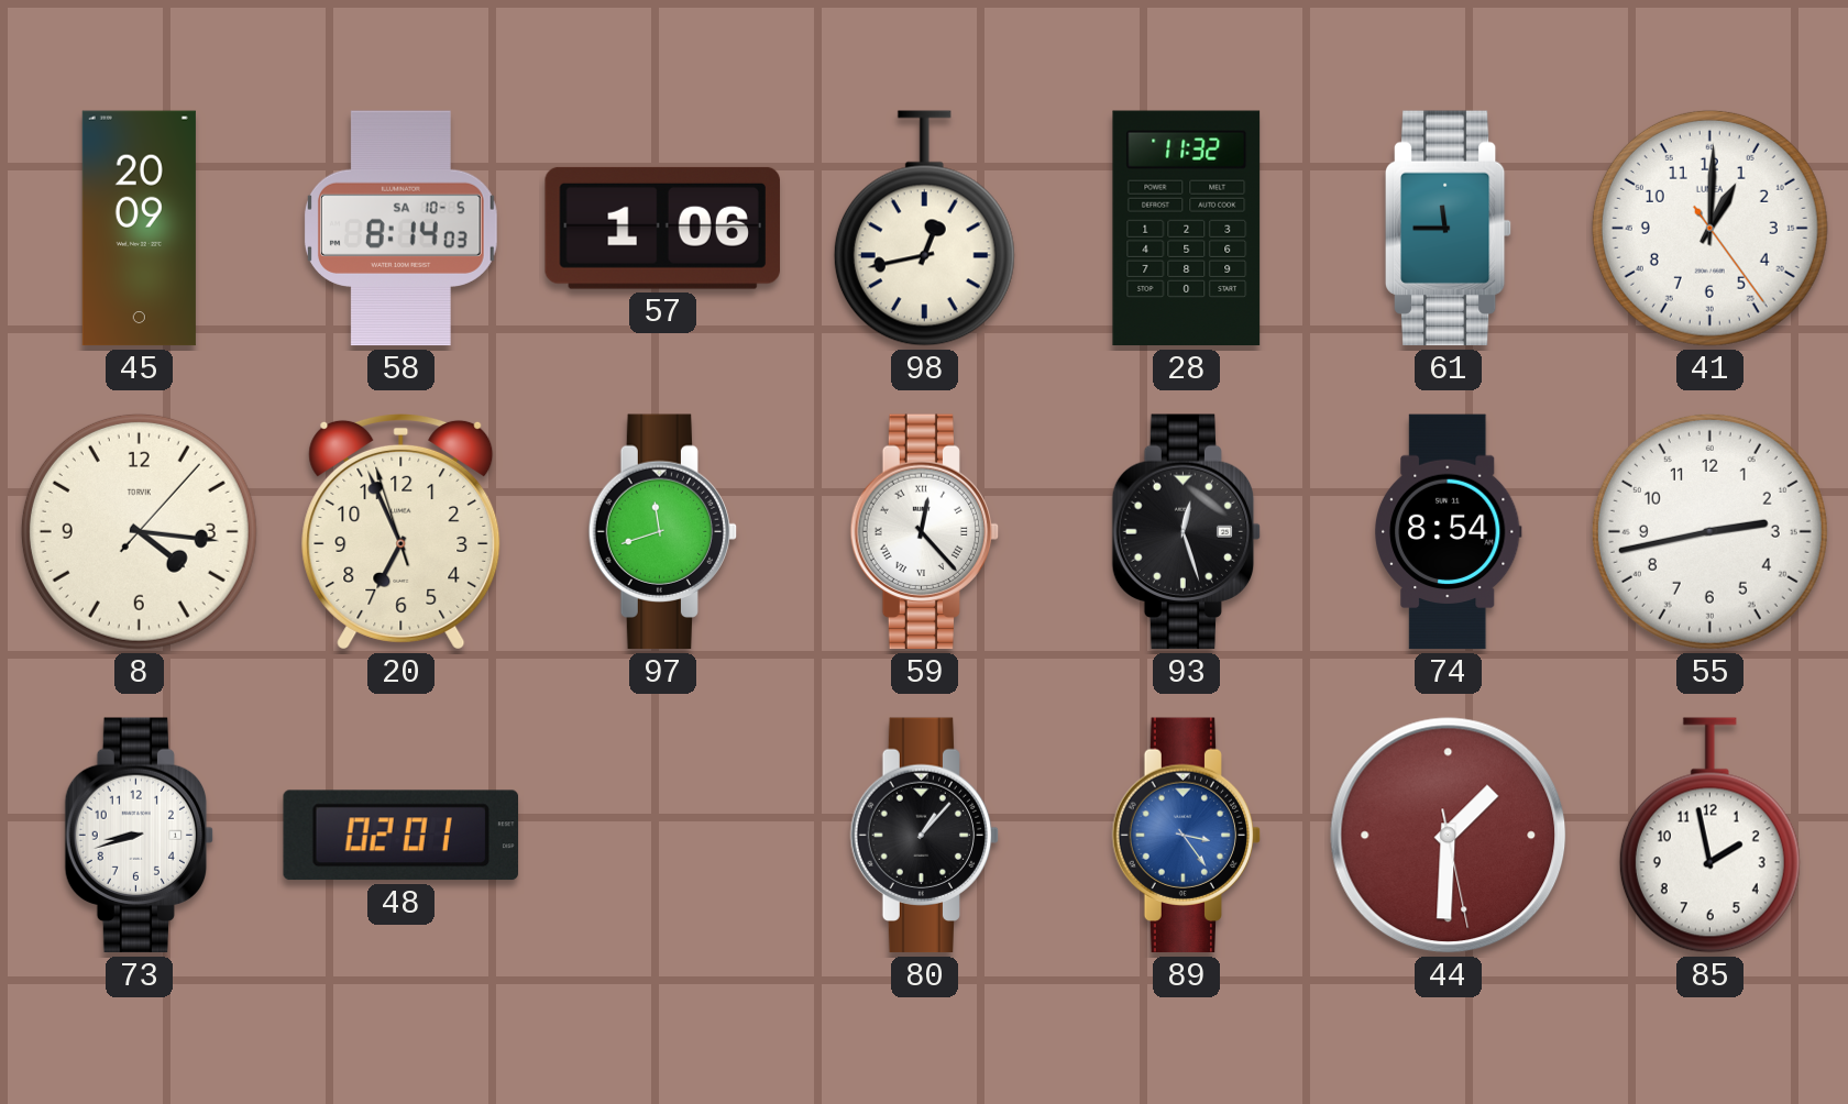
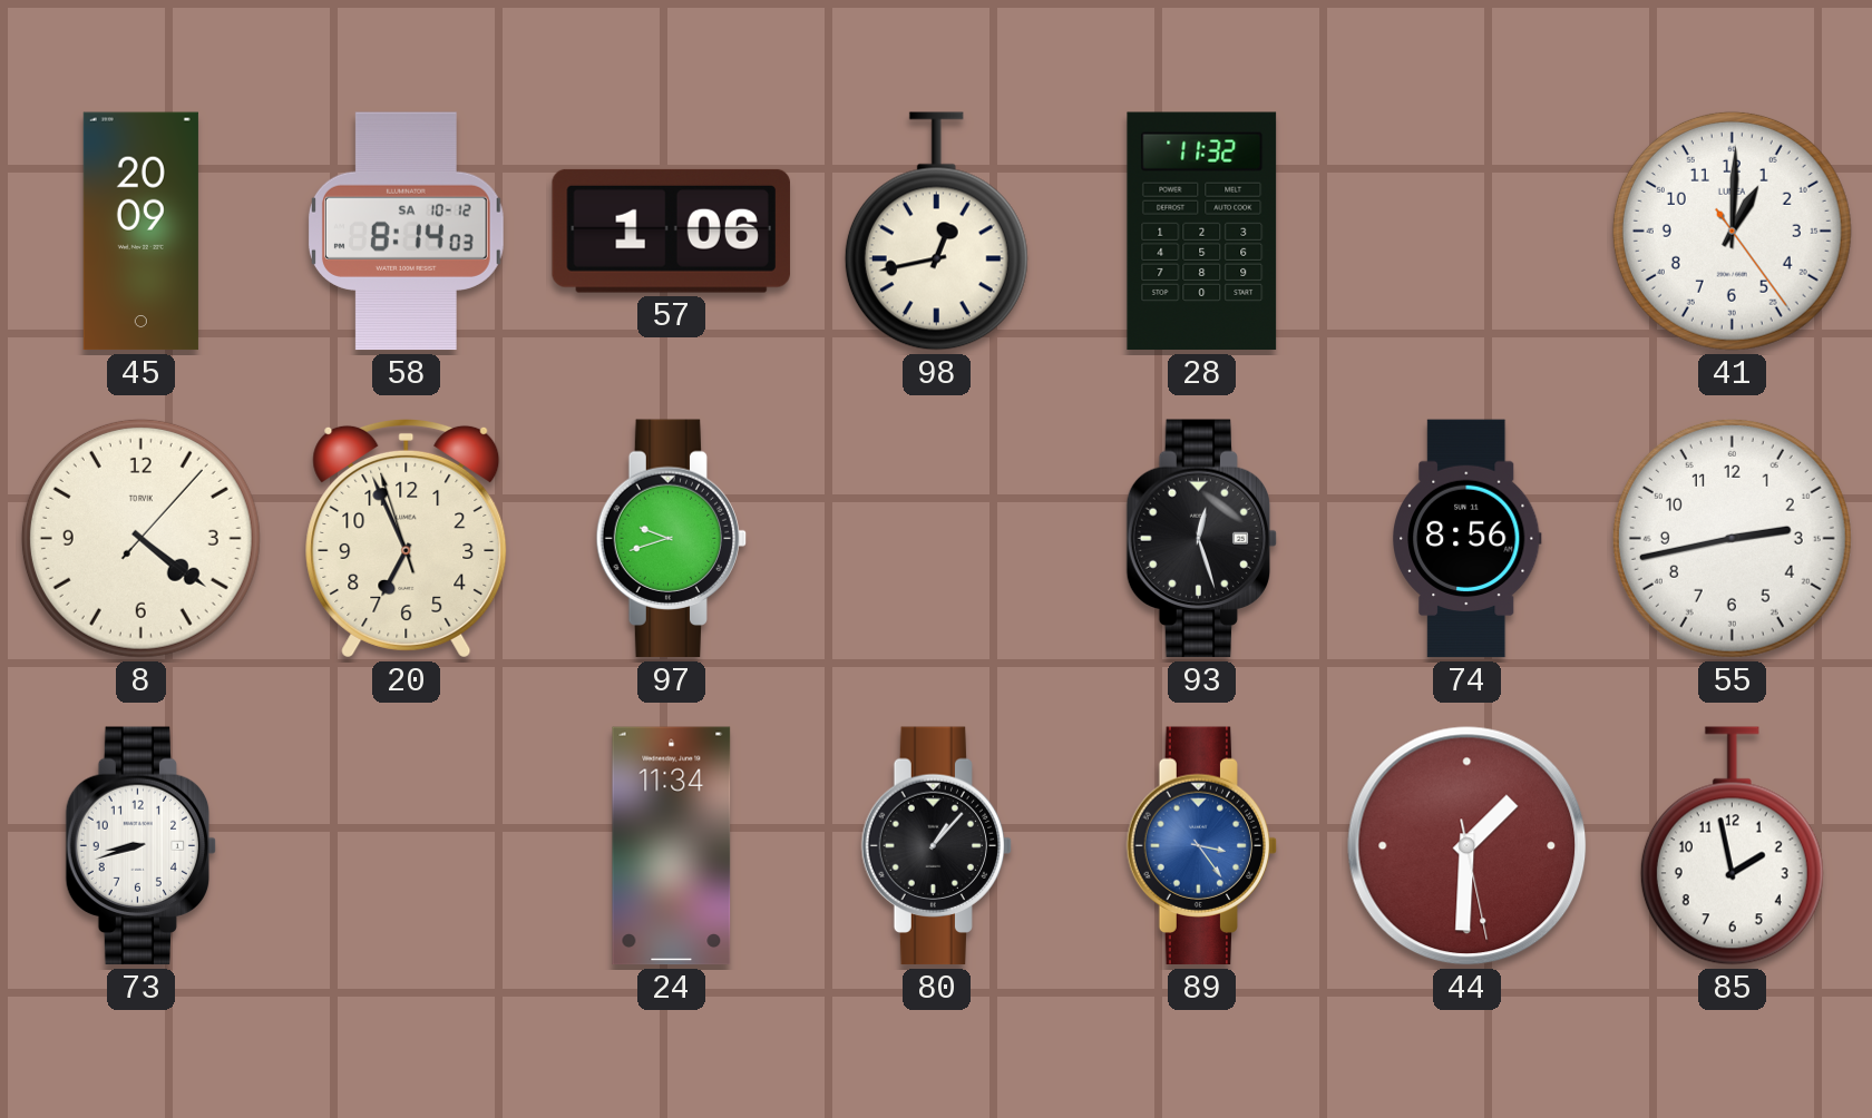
58 date: SA 10-5 -> SA 10-12 (406, 232)
61: 11:45 -> none (1448, 229)
8: 4:16 -> 4:21 (140, 538)
97: 11:42 -> 9:42 (672, 539)
59: 12:23 -> none (925, 532)
74: 8:54 -> 8:56 (1468, 539)
48: 02:01 -> none (400, 836)
24: none -> 11:34 (672, 846)
